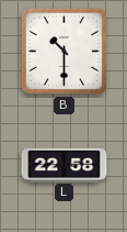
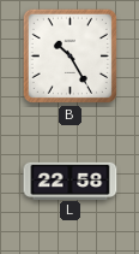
B: 10:30 -> 10:25 (69, 55)
